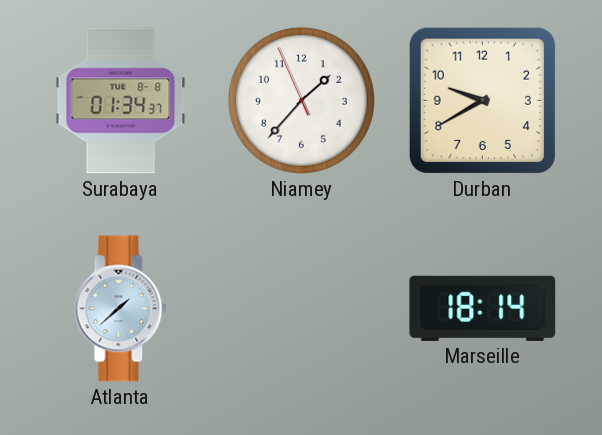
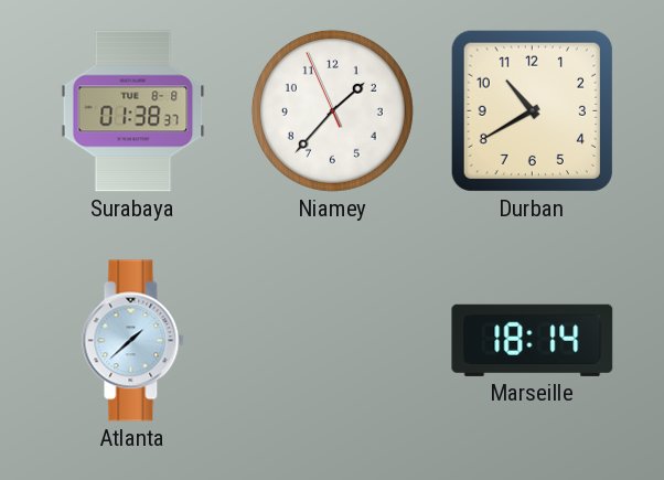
Surabaya: 01:34 -> 01:38 (133, 111)
Durban: 9:40 -> 10:40 (532, 110)
